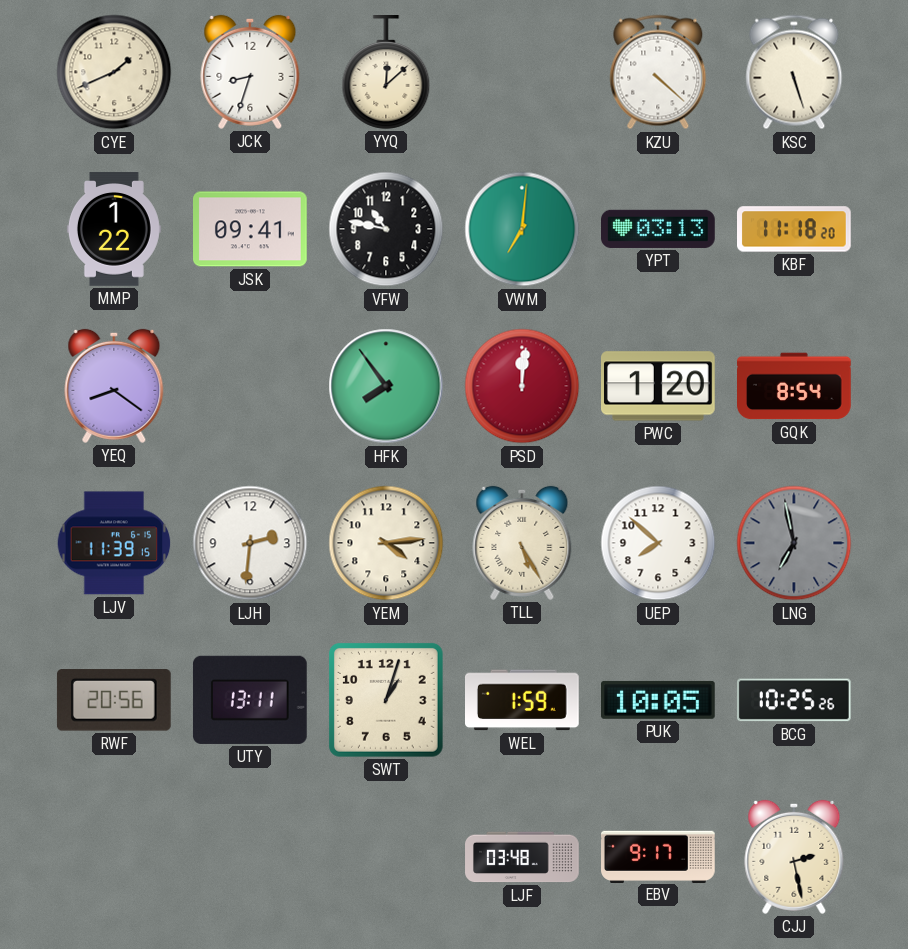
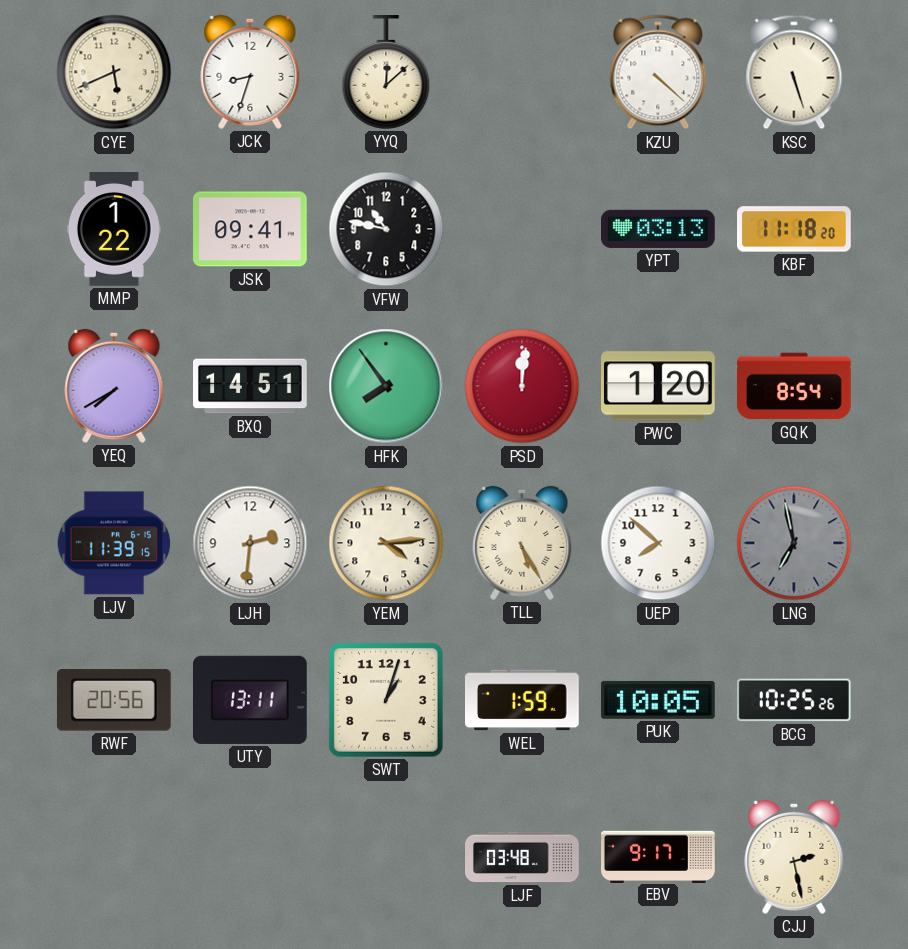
CYE: 1:41 -> 5:41 (114, 72)
VWM: 7:01 -> none (522, 229)
YEQ: 8:21 -> 7:40 (114, 386)
BXQ: none -> 14:51 (251, 386)
